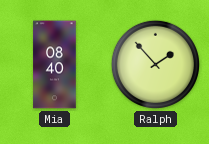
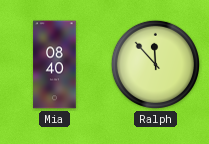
Ralph: 1:53 -> 11:53 (155, 64)
